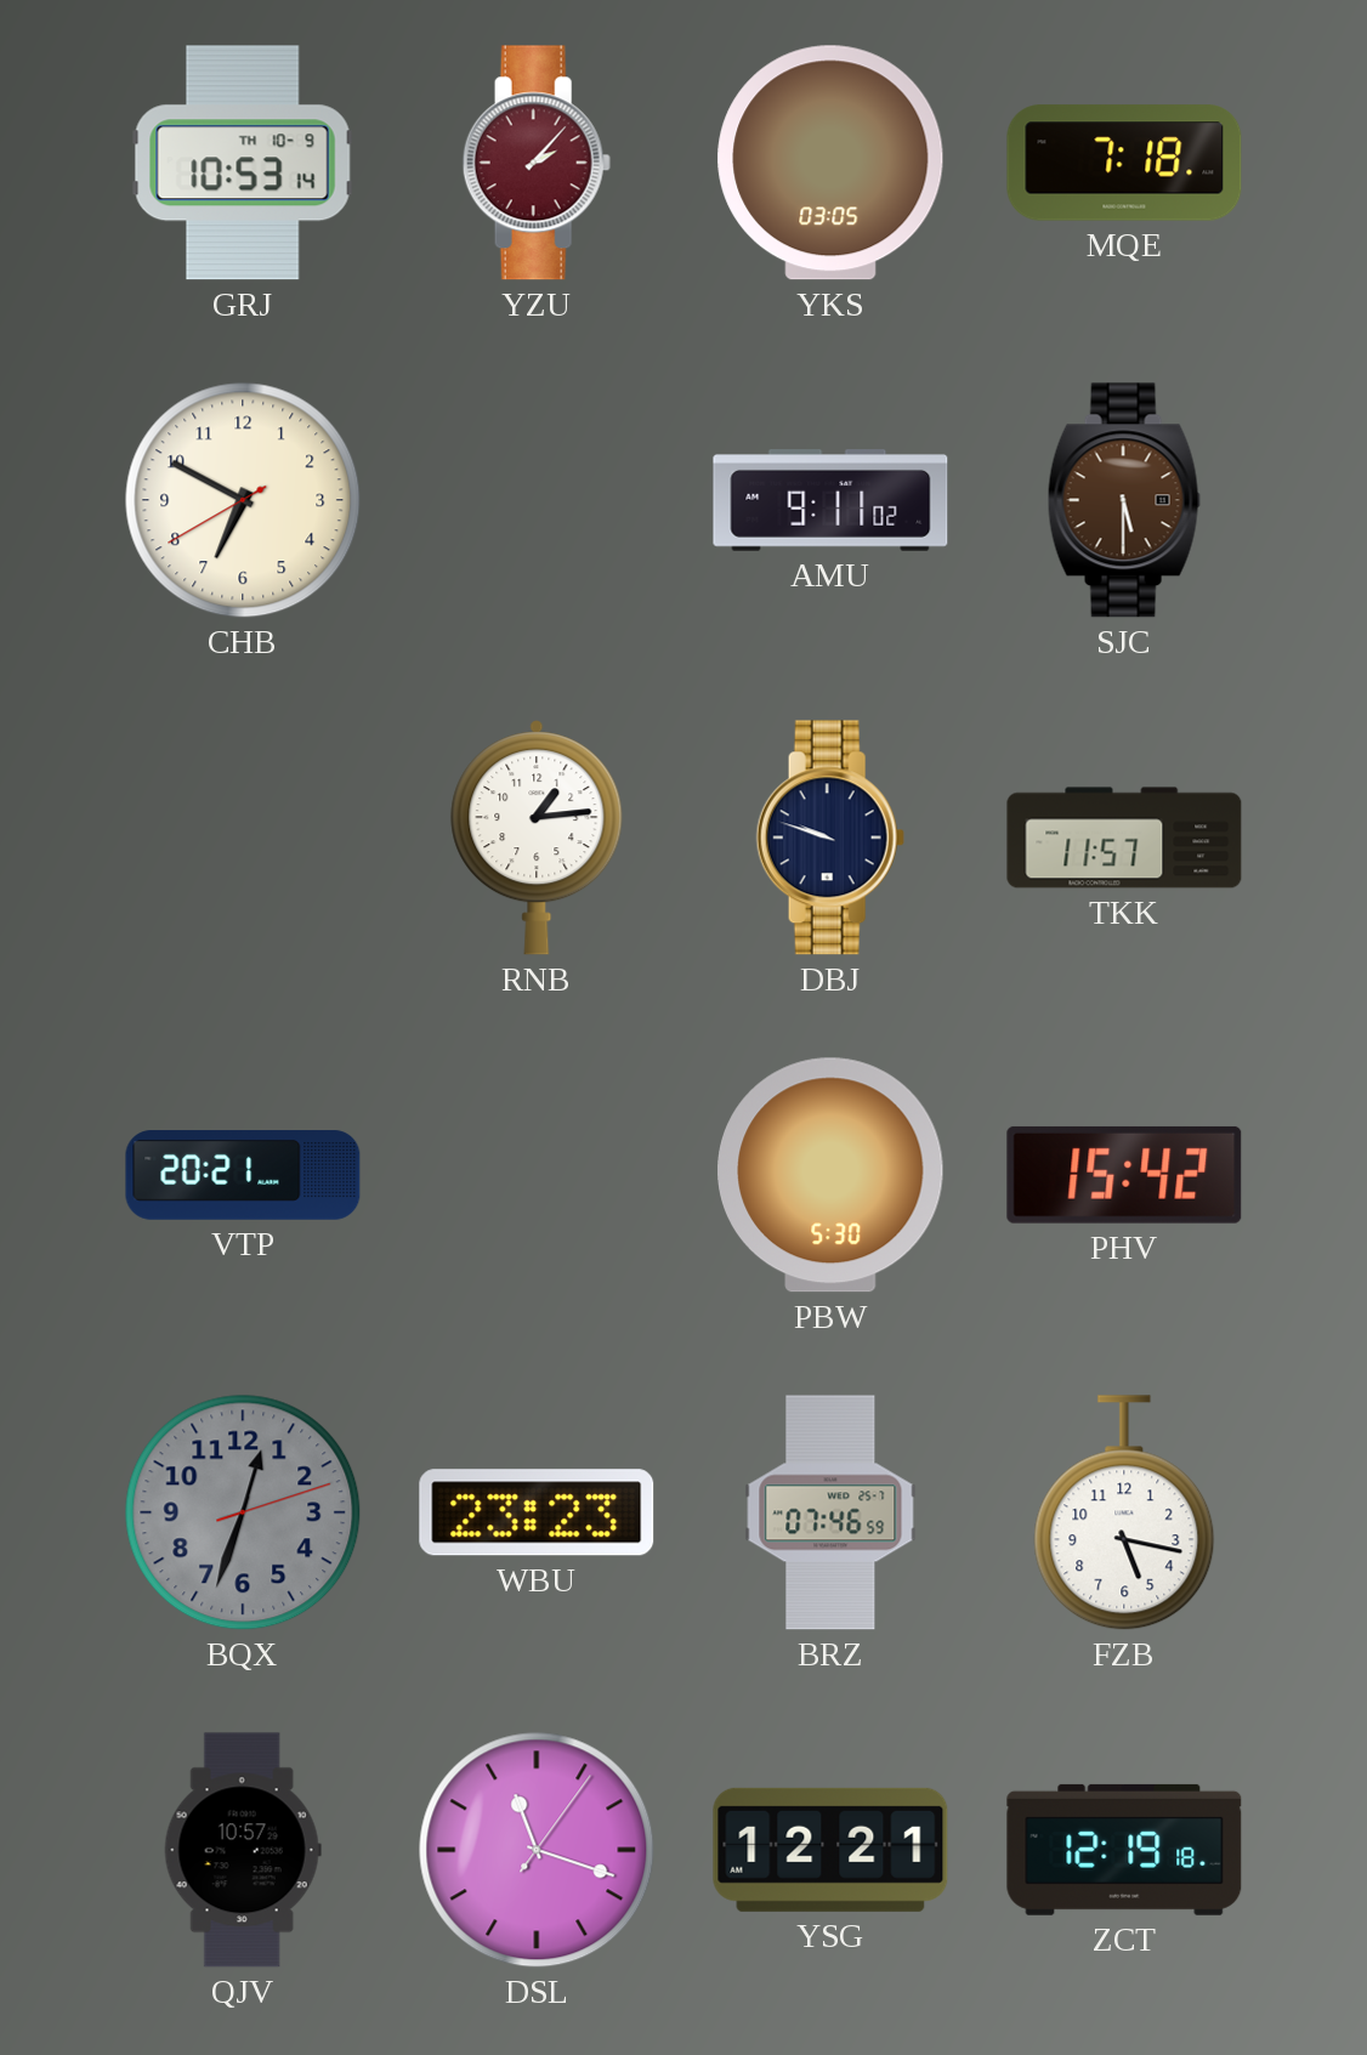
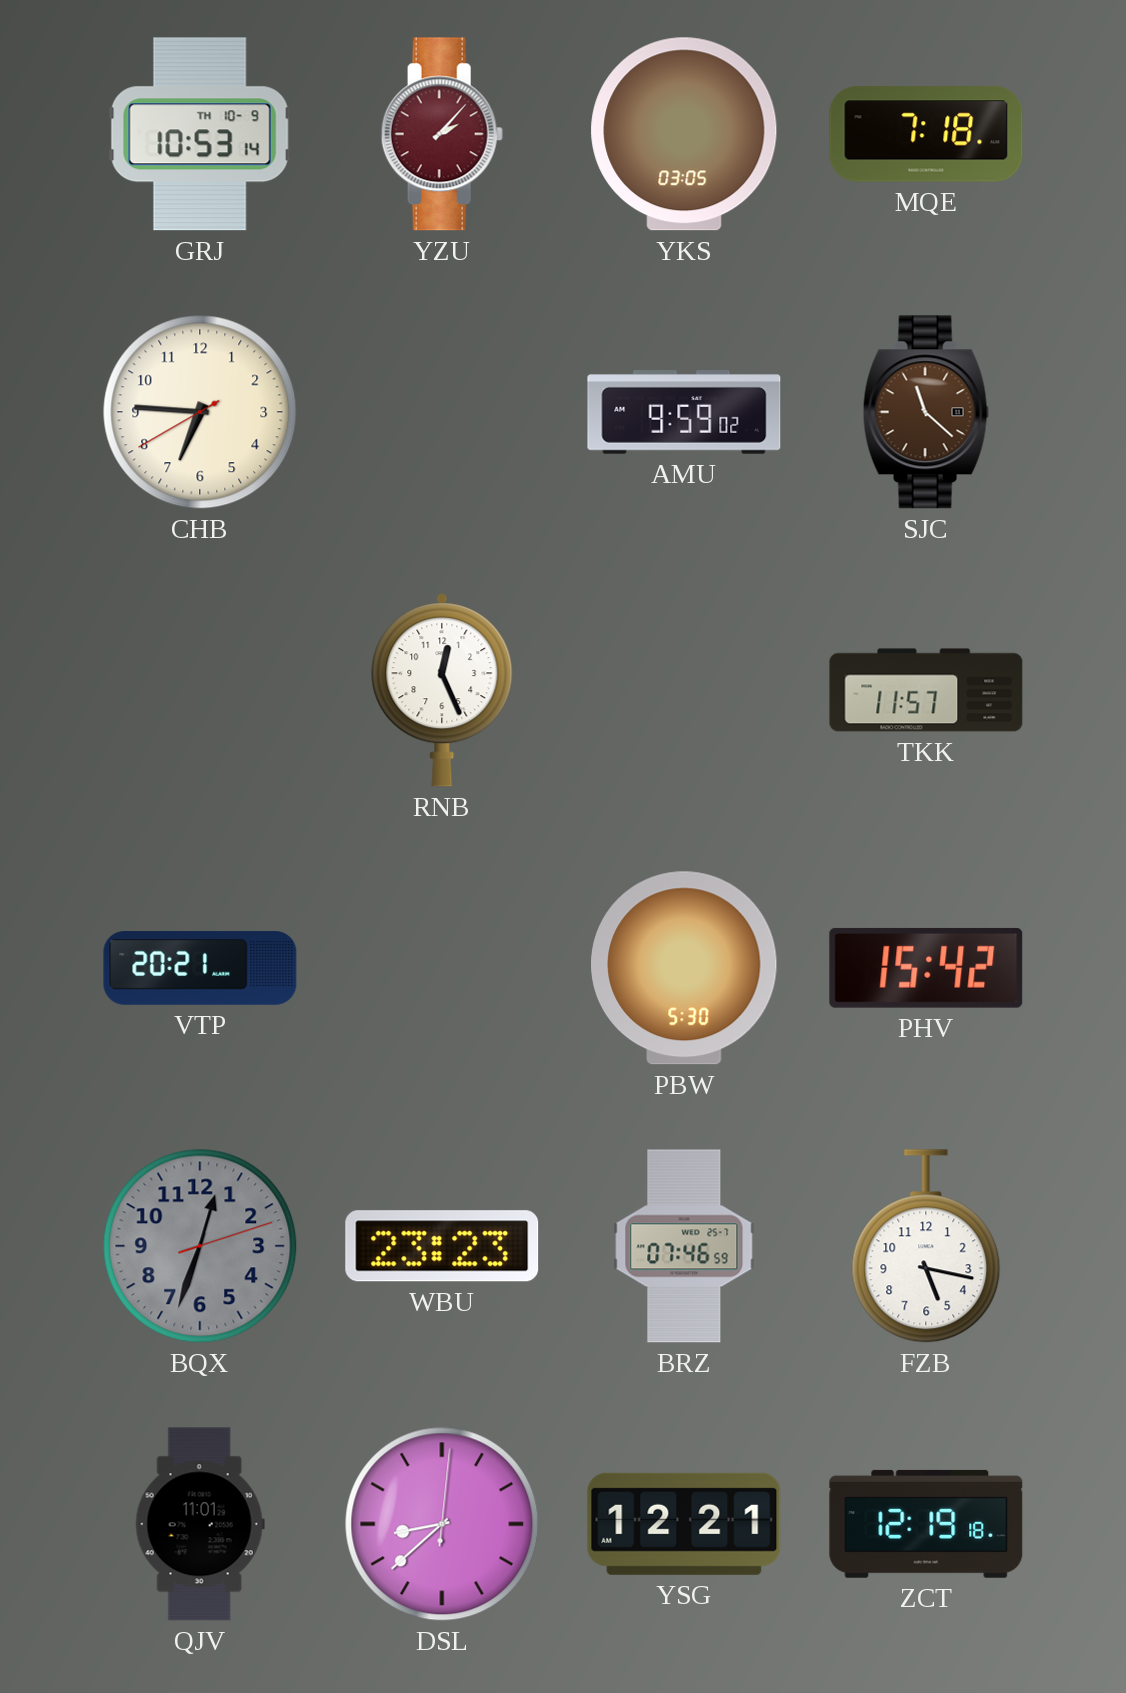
CHB: 6:49 -> 6:45 (200, 412)
AMU: 9:11 -> 9:59 (684, 413)
SJC: 5:30 -> 11:22 (926, 412)
RNB: 1:14 -> 12:26 (442, 690)
DBJ: 9:48 -> none (830, 838)
QJV: 10:57 -> 11:01 (200, 1524)
DSL: 11:18 -> 8:38 (442, 1524)
